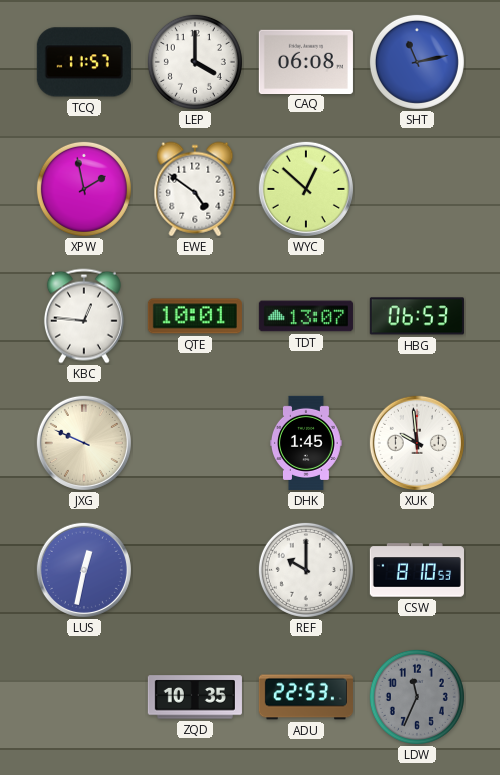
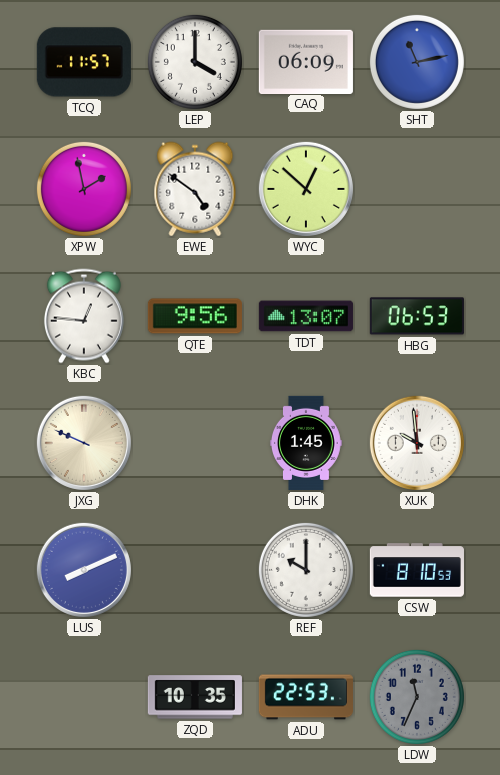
CAQ: 06:08 -> 06:09 (306, 61)
QTE: 10:01 -> 9:56 (195, 316)
LUS: 12:32 -> 8:11 (84, 570)
